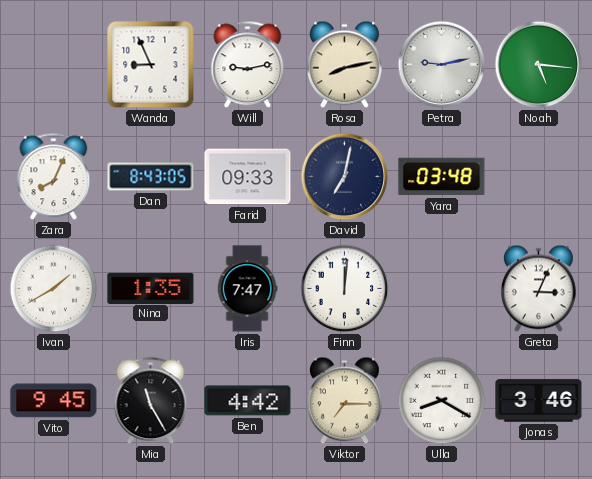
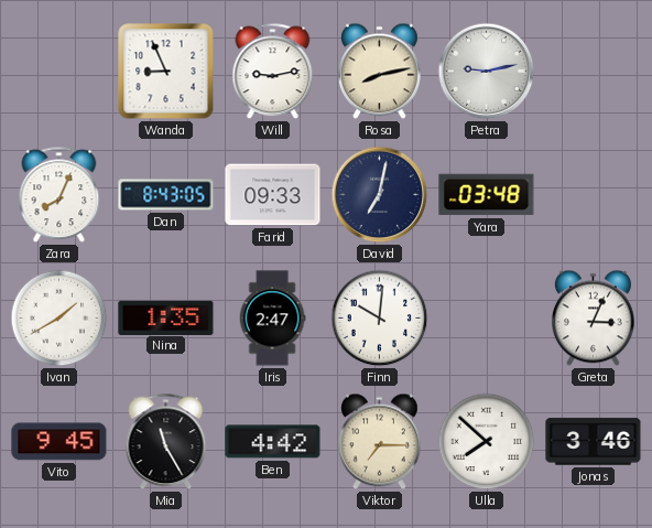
Noah: 5:16 -> none (539, 65)
Iris: 7:47 -> 2:47 (272, 319)
Finn: 12:01 -> 10:01 (380, 319)
Ulla: 8:20 -> 7:52 (487, 442)
